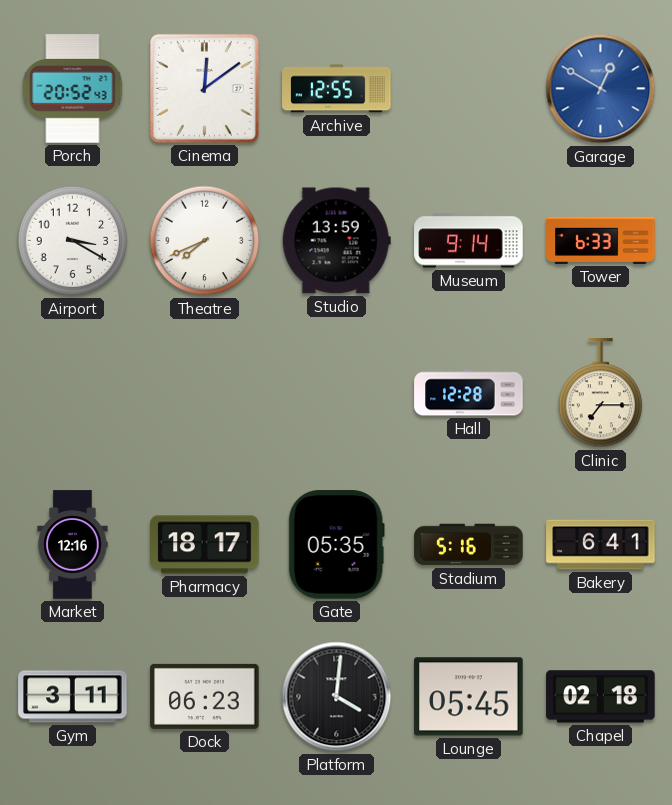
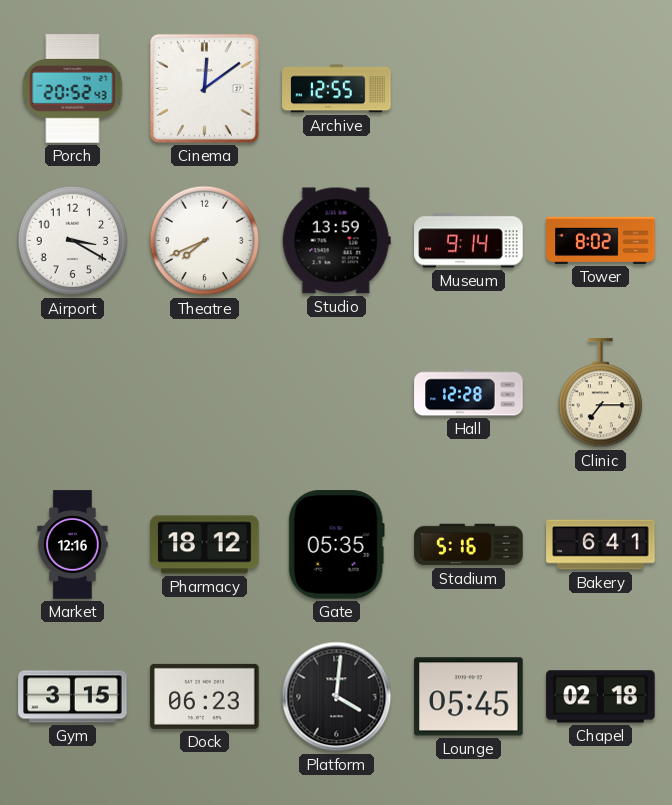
Garage: 12:50 -> none (601, 89)
Tower: 6:33 -> 8:02 (601, 240)
Pharmacy: 18:17 -> 18:12 (205, 545)
Gym: 3:11 -> 3:15 (73, 697)
